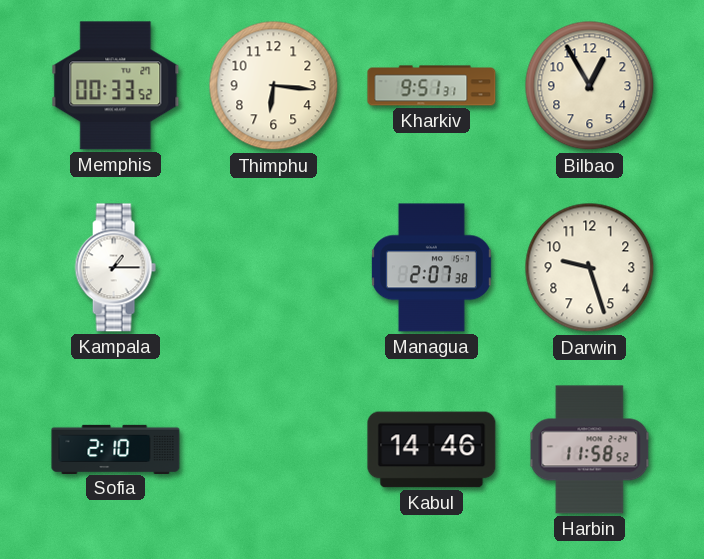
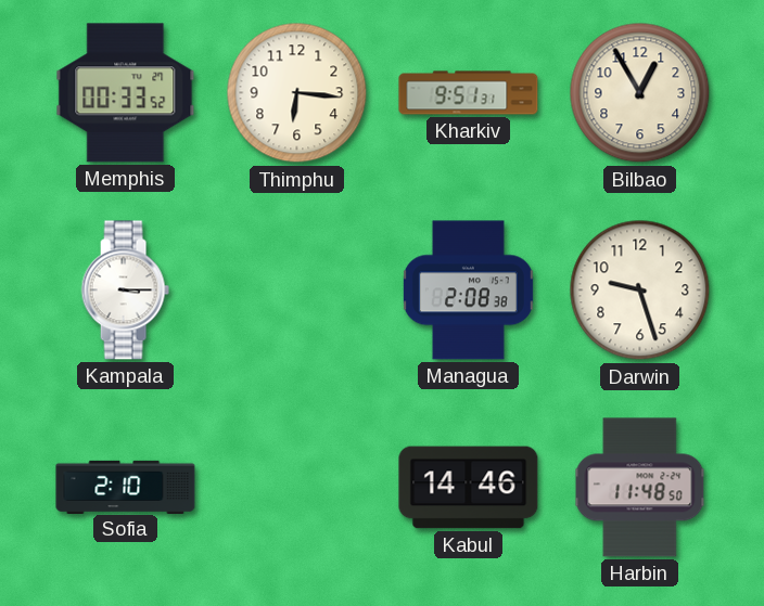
Kampala: 1:15 -> 3:15 (125, 291)
Managua: 2:07 -> 2:08 (468, 291)
Harbin: 11:58 -> 11:48 (640, 488)
